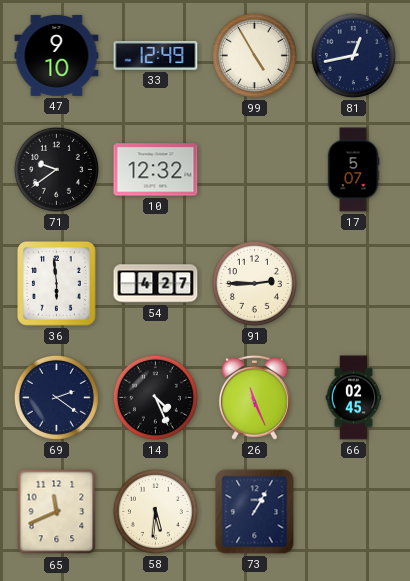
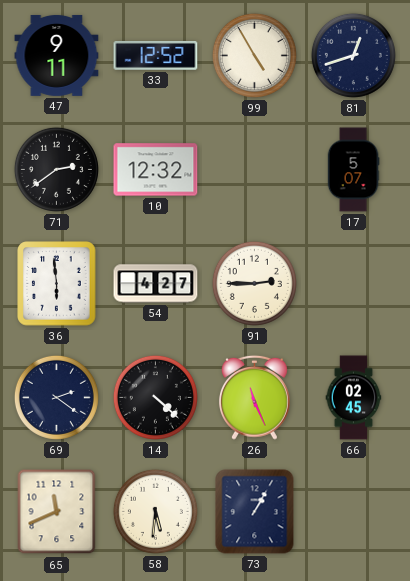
47: 9:10 -> 9:11 (57, 55)
33: 12:49 -> 12:52 (156, 56)
81: 12:43 -> 12:42 (353, 55)
71: 9:39 -> 2:39 (56, 169)
14: 4:26 -> 4:22 (155, 397)
